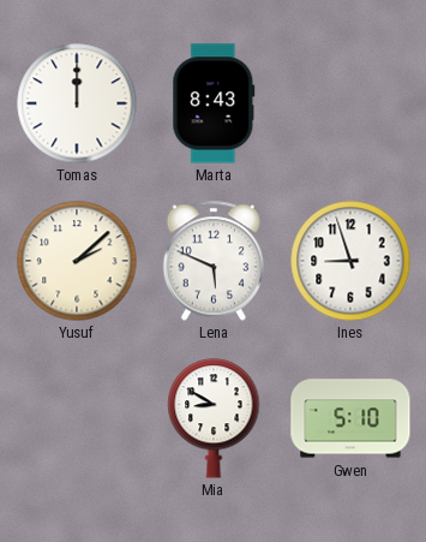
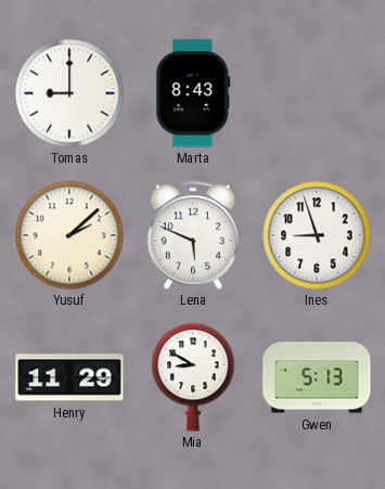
Tomas: 12:00 -> 9:00 (69, 93)
Henry: none -> 11:29 (69, 377)
Gwen: 5:10 -> 5:13 (317, 377)
